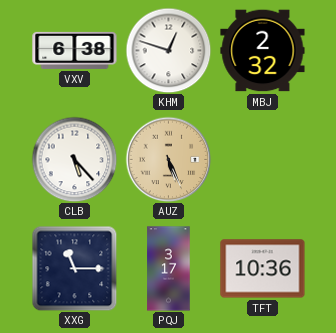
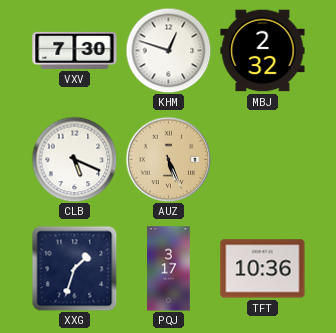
VXV: 6:38 -> 7:30 (75, 50)
CLB: 5:23 -> 5:19 (74, 159)
XXG: 11:15 -> 1:33 (74, 268)
